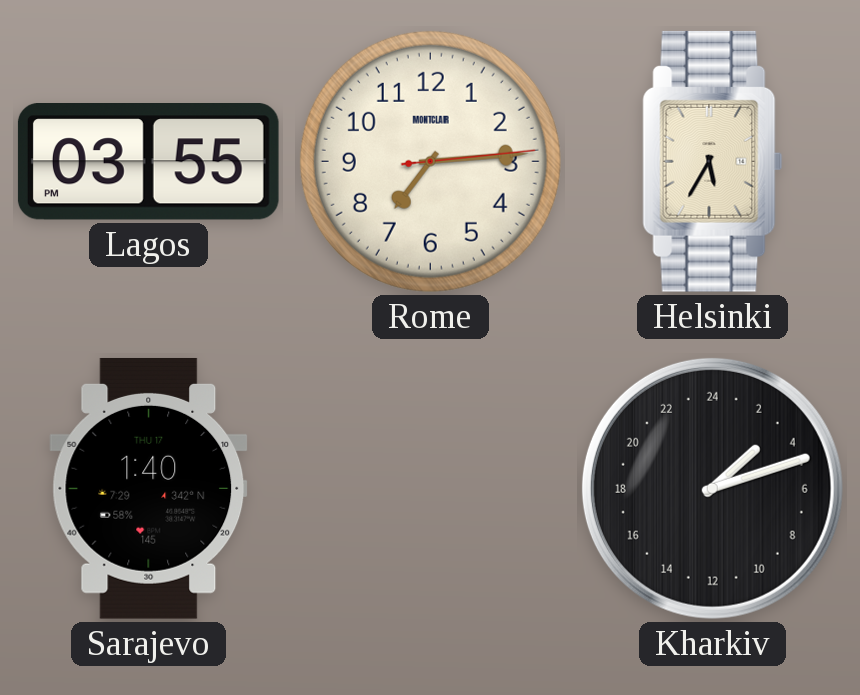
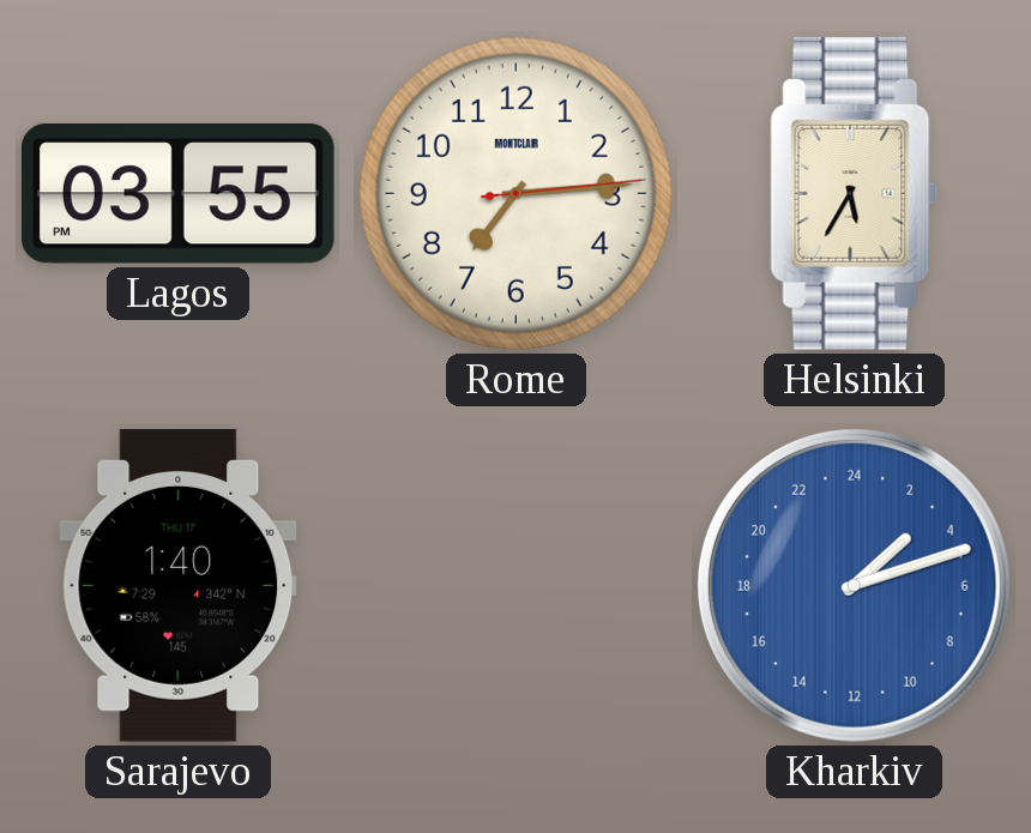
Kharkiv dial: black -> blue (854, 585)
